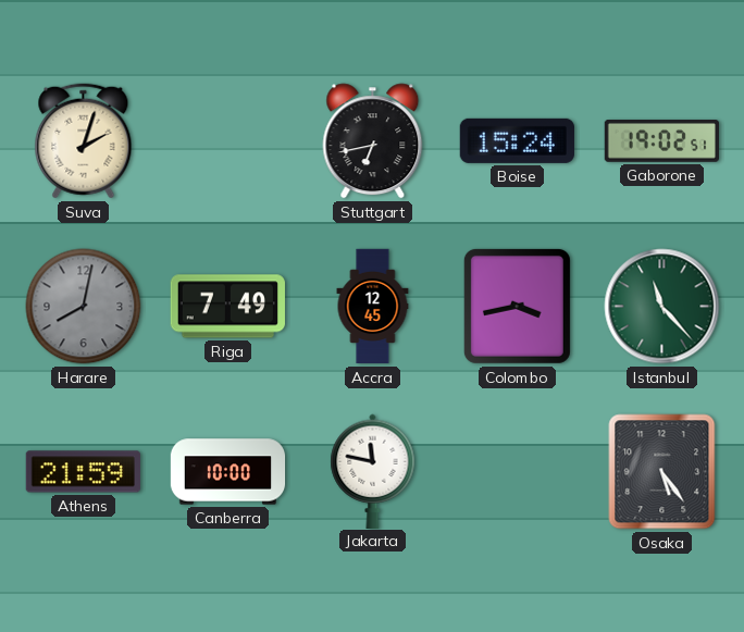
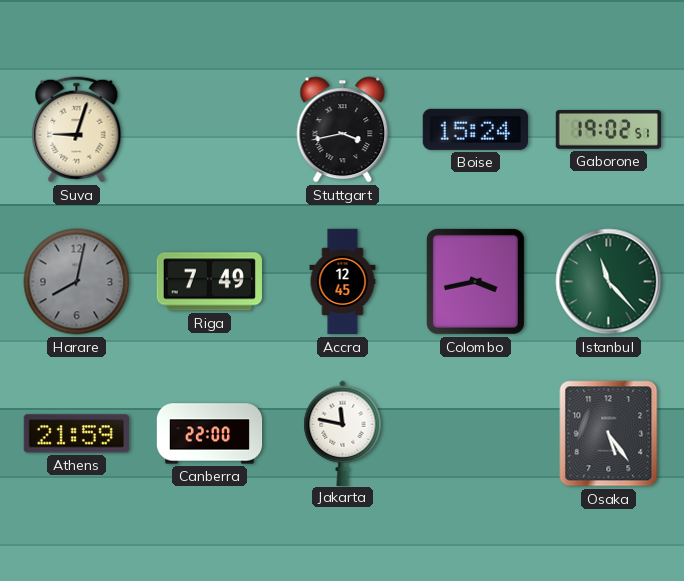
Suva: 2:03 -> 9:03 (77, 130)
Stuttgart: 6:43 -> 3:43 (343, 130)
Canberra: 10:00 -> 22:00 (210, 434)
